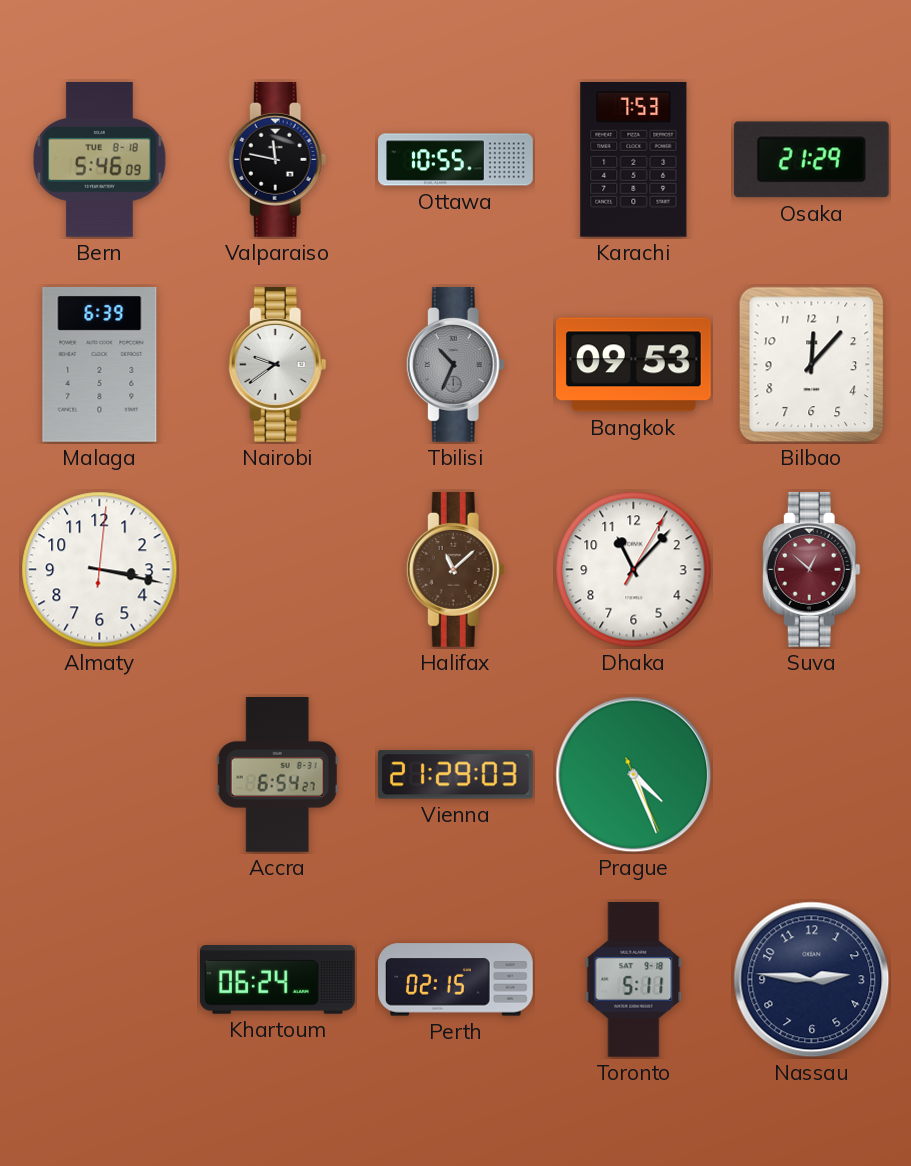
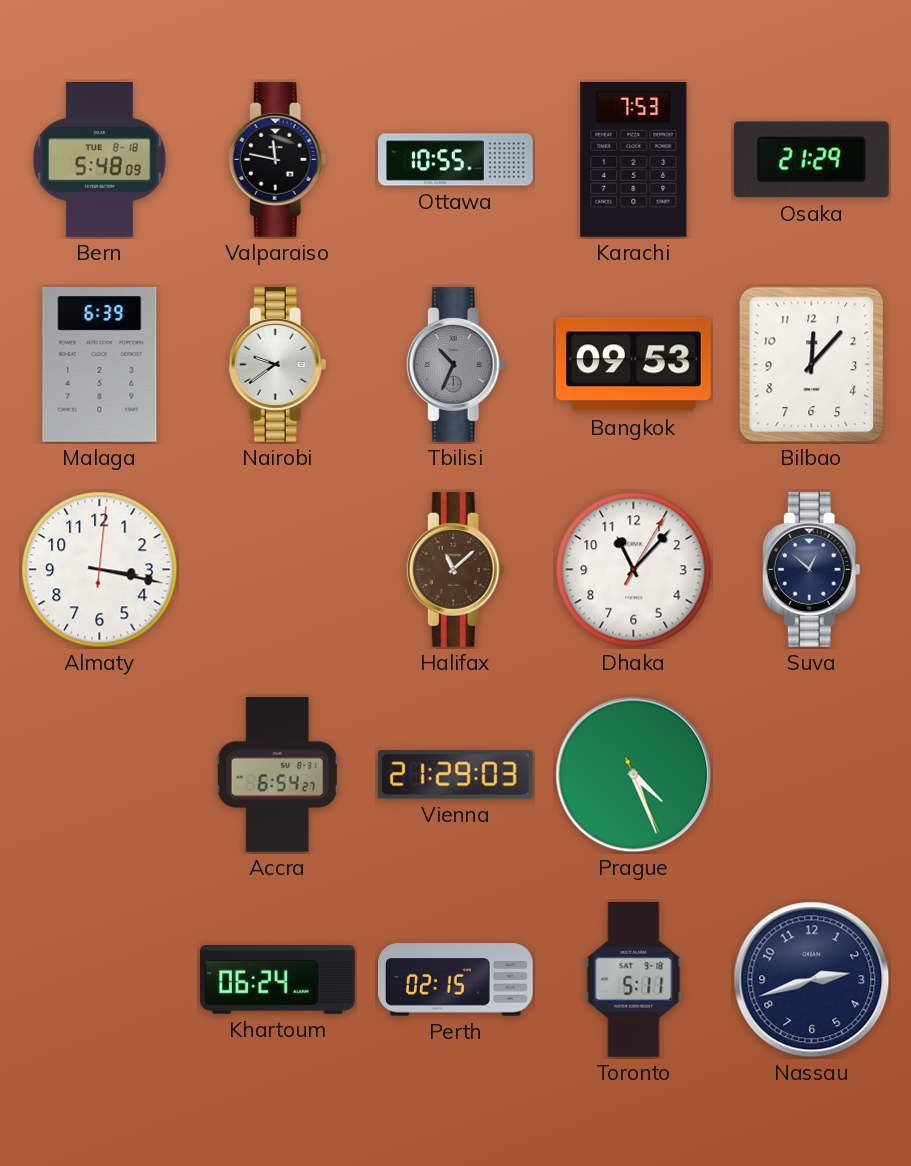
Bern: 5:46 -> 5:48 (100, 159)
Suva dial: burgundy -> navy (811, 569)
Nassau: 2:46 -> 2:42 (812, 980)
